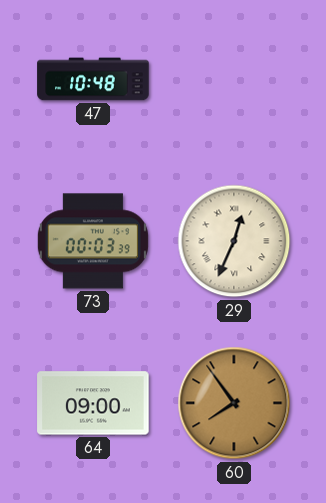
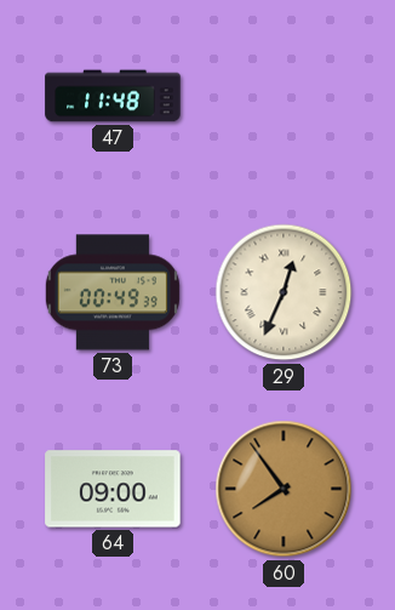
47: 10:48 -> 11:48 (113, 96)
73: 00:03 -> 00:49 (113, 292)
